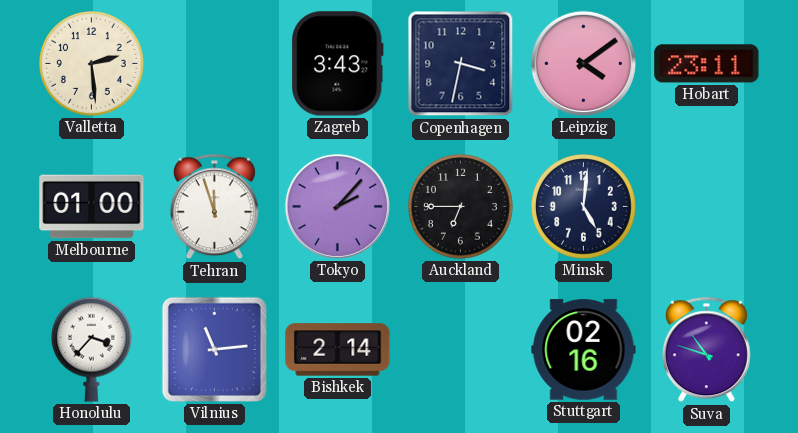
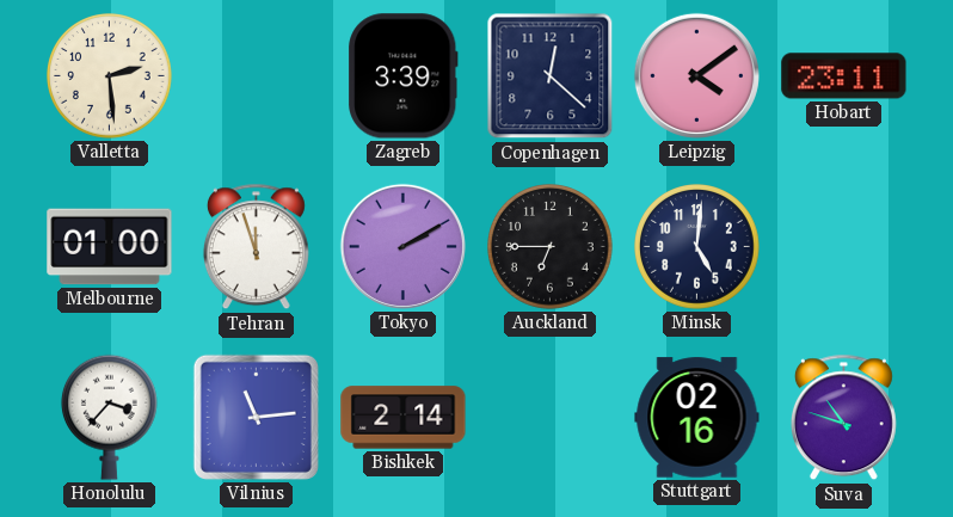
Zagreb: 3:43 -> 3:39 (404, 76)
Copenhagen: 3:32 -> 12:22 (551, 76)
Tokyo: 2:07 -> 2:10 (402, 246)
